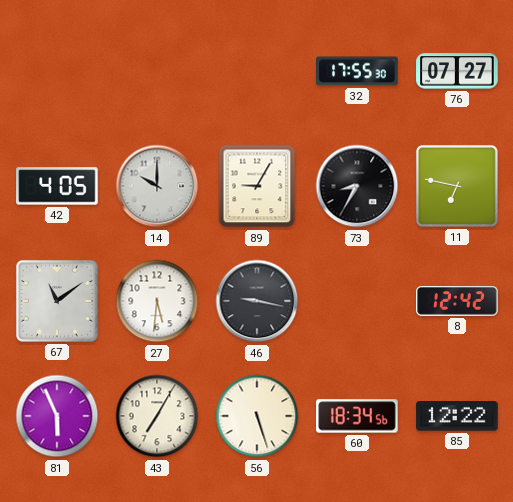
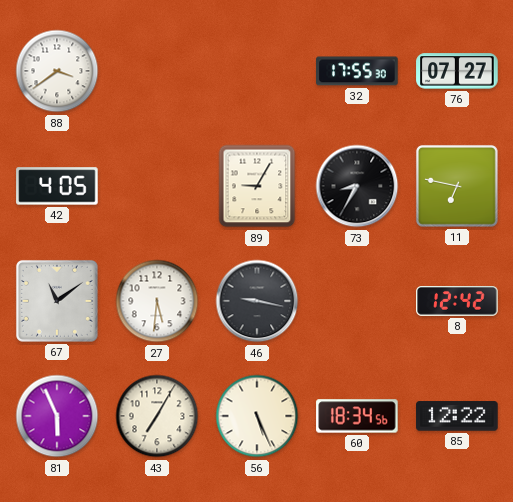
88: none -> 3:39 (57, 71)
14: 10:00 -> none (157, 186)
56: 5:27 -> 5:26 (257, 416)
